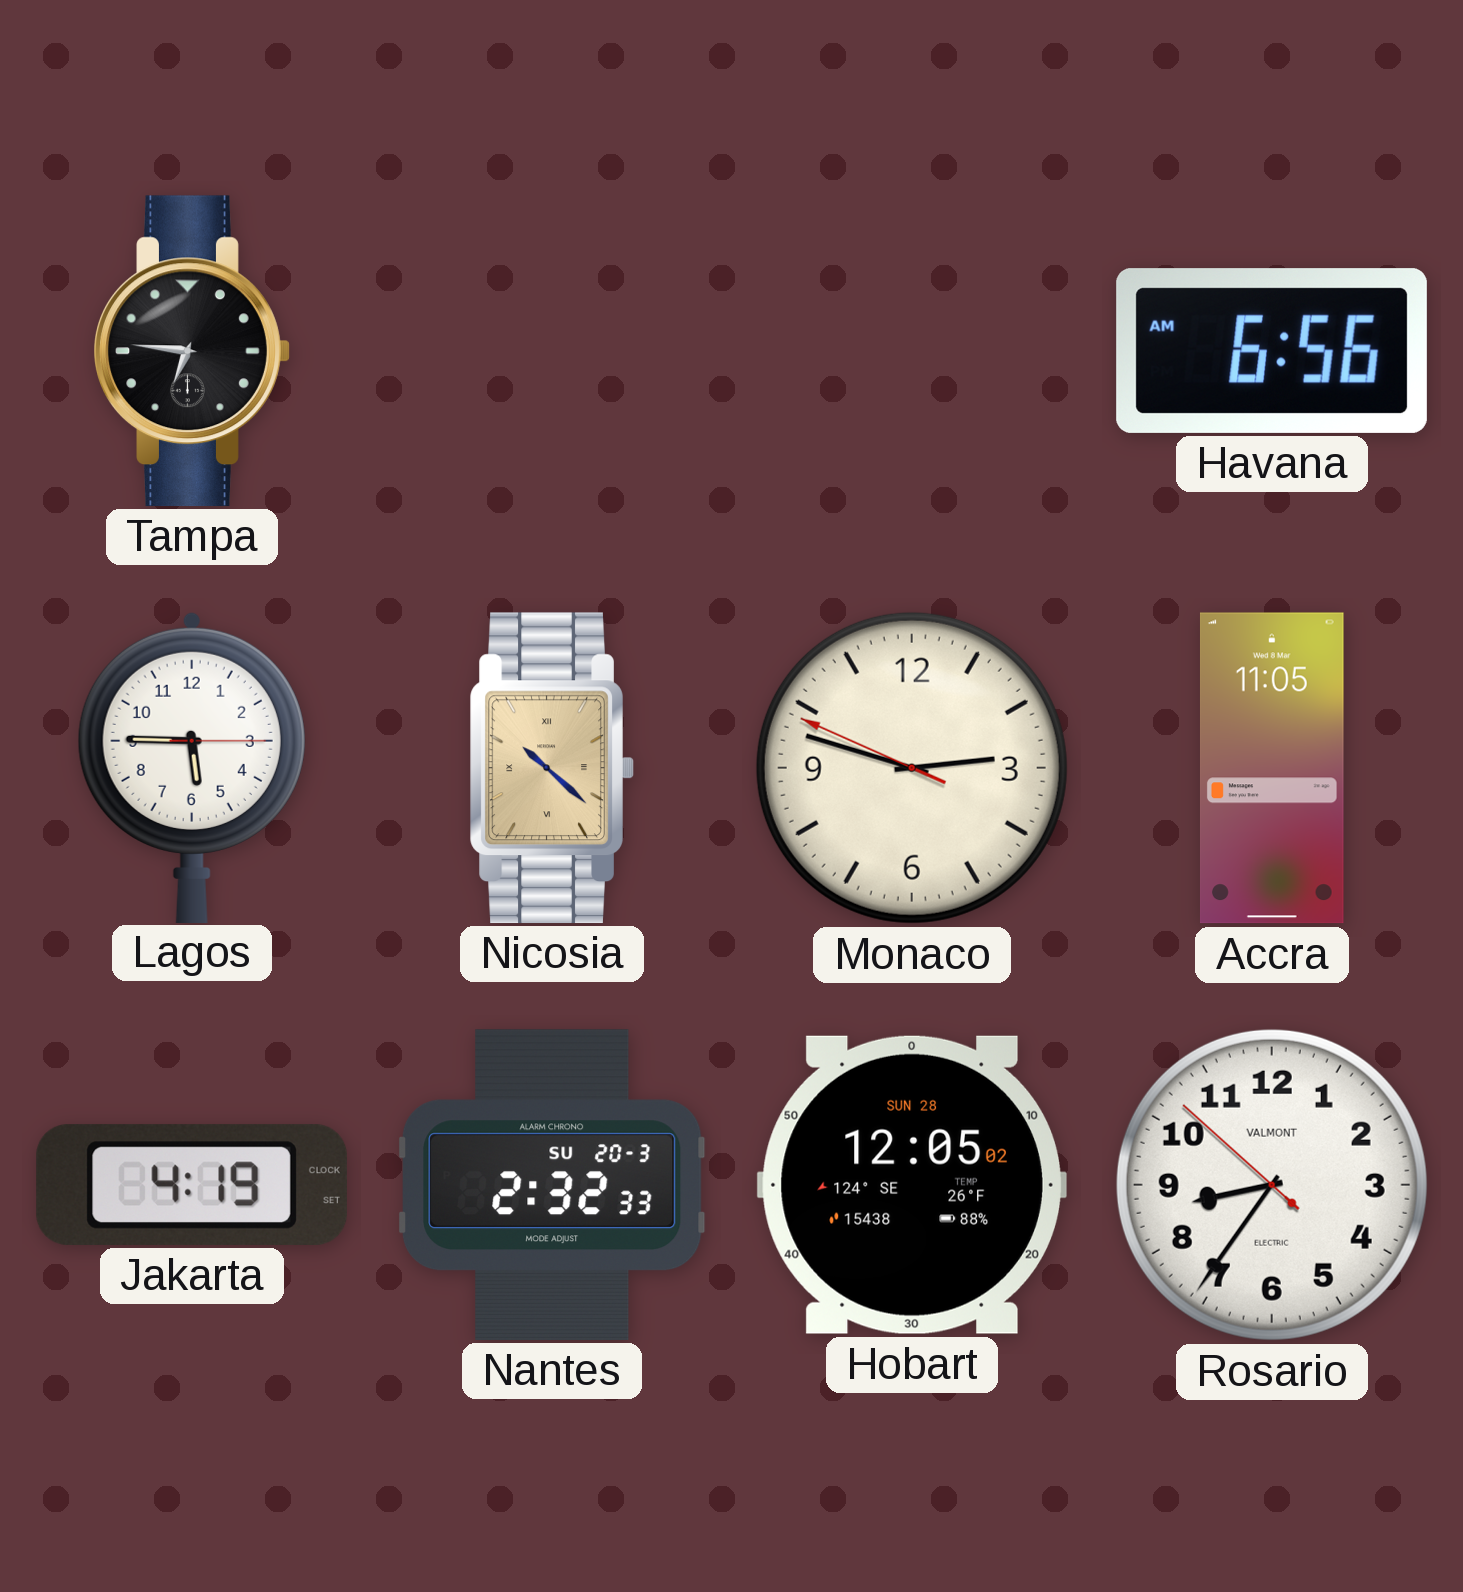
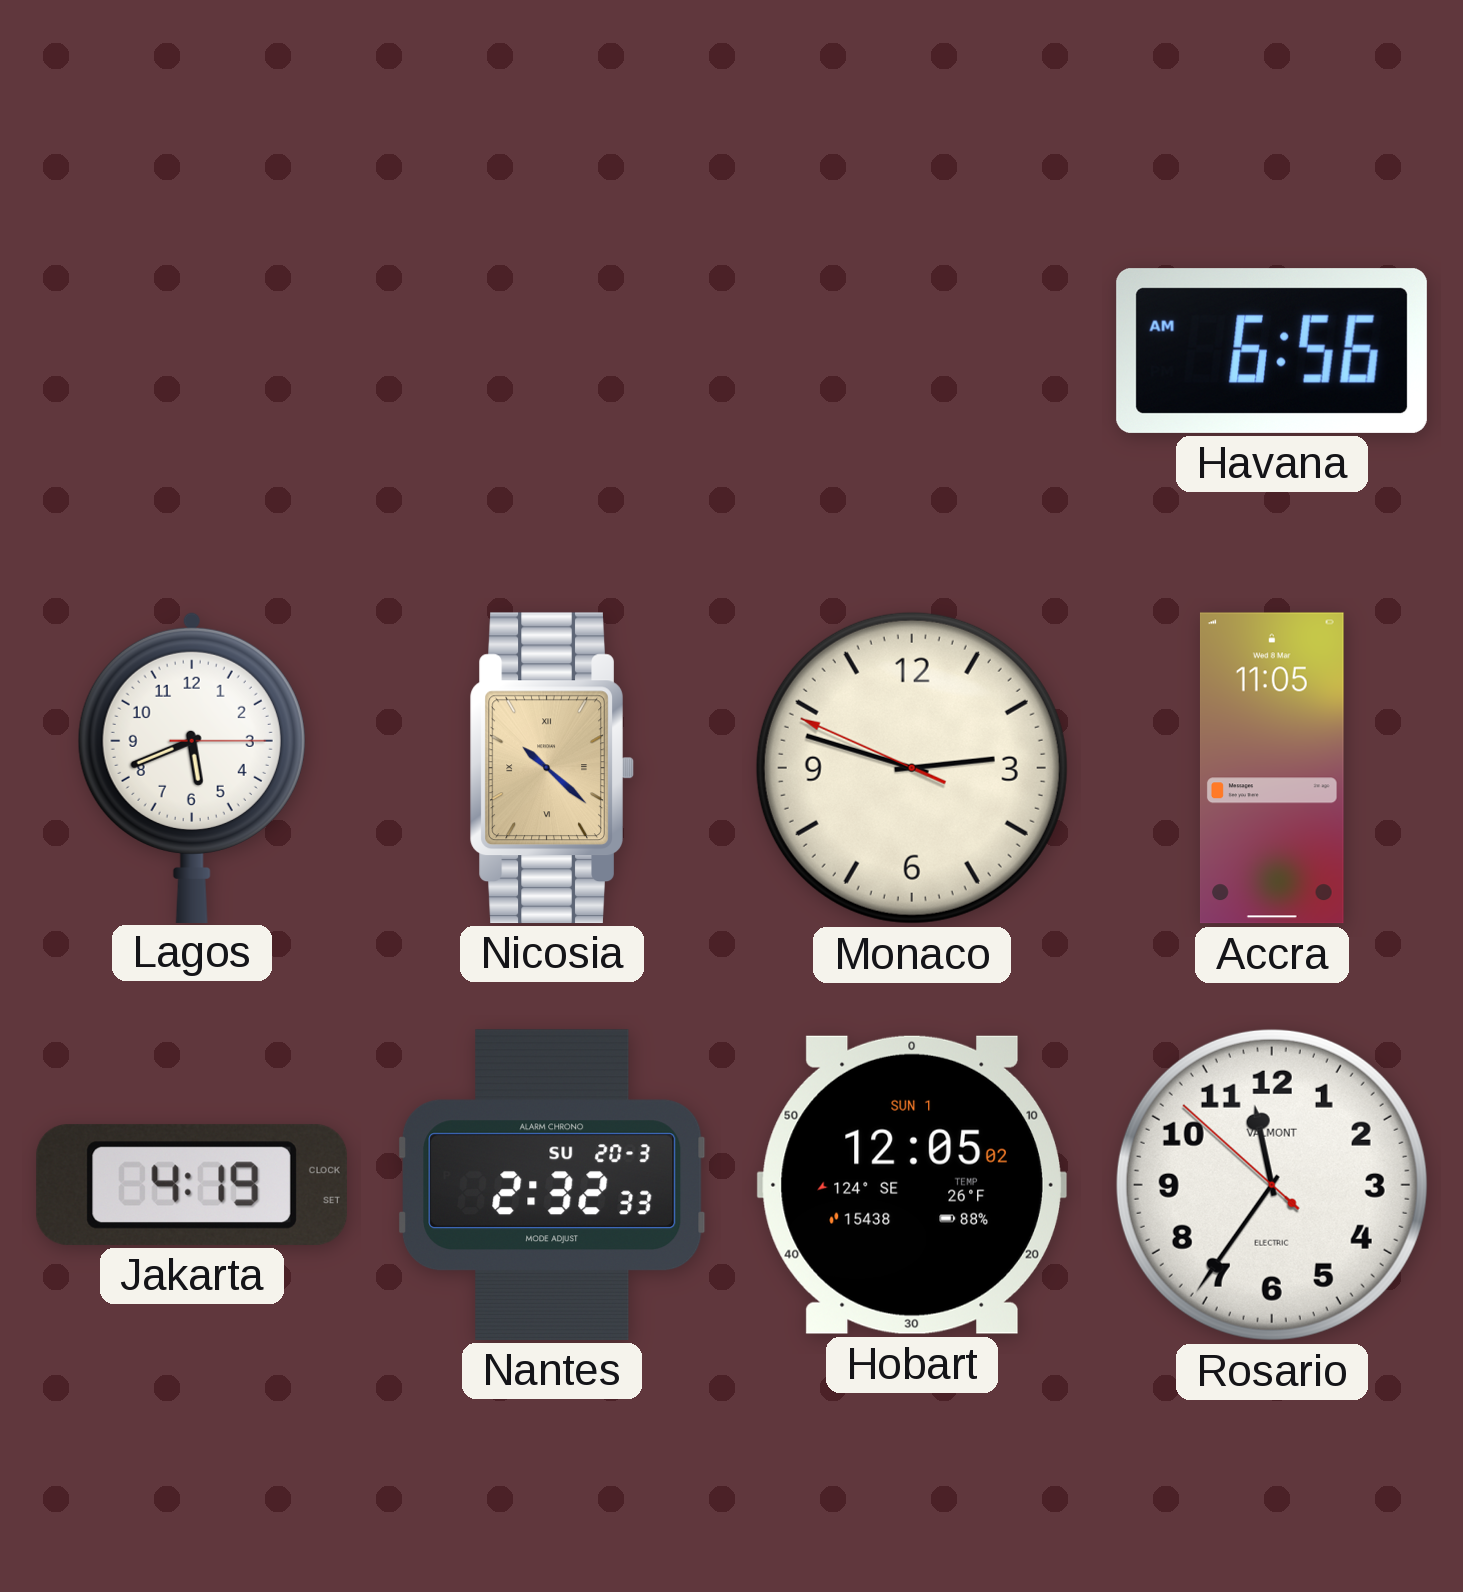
Tampa: 6:46 -> none (192, 351)
Lagos: 5:45 -> 5:41 (192, 767)
Hobart date: SUN 28 -> SUN 1 (912, 1185)
Rosario: 8:35 -> 11:35 (1272, 1185)
